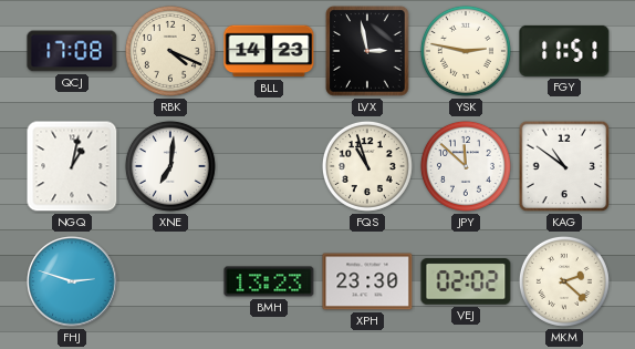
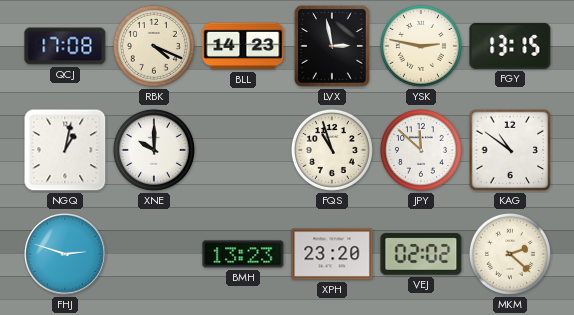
FGY: 11:51 -> 13:15 (510, 46)
XNE: 7:01 -> 10:00 (154, 150)
XPH: 23:30 -> 23:20 (332, 254)
